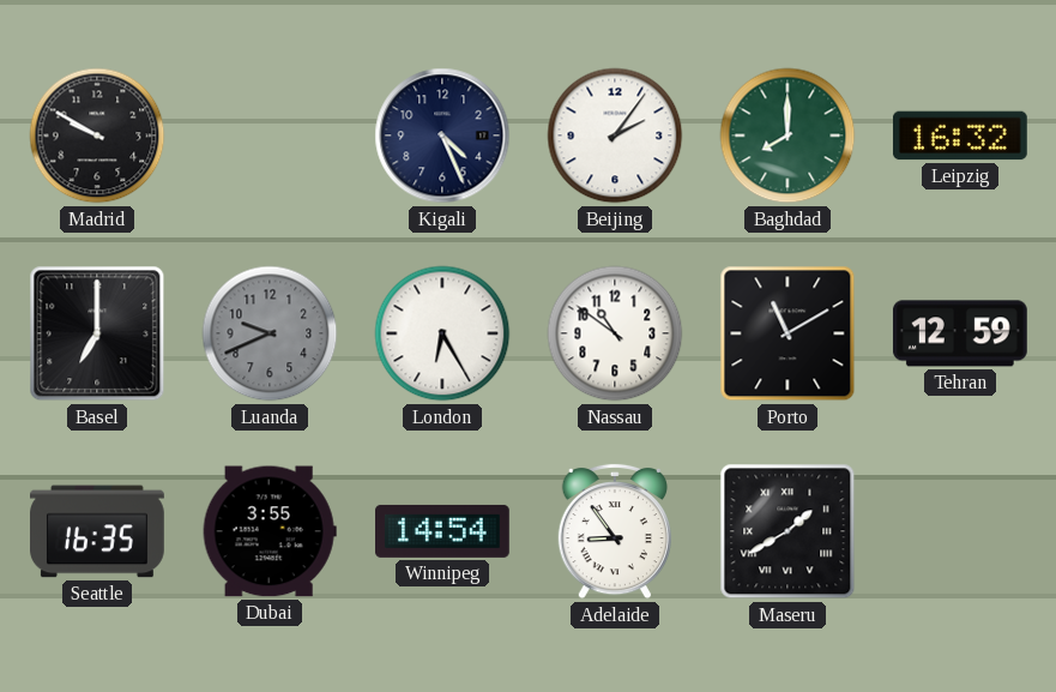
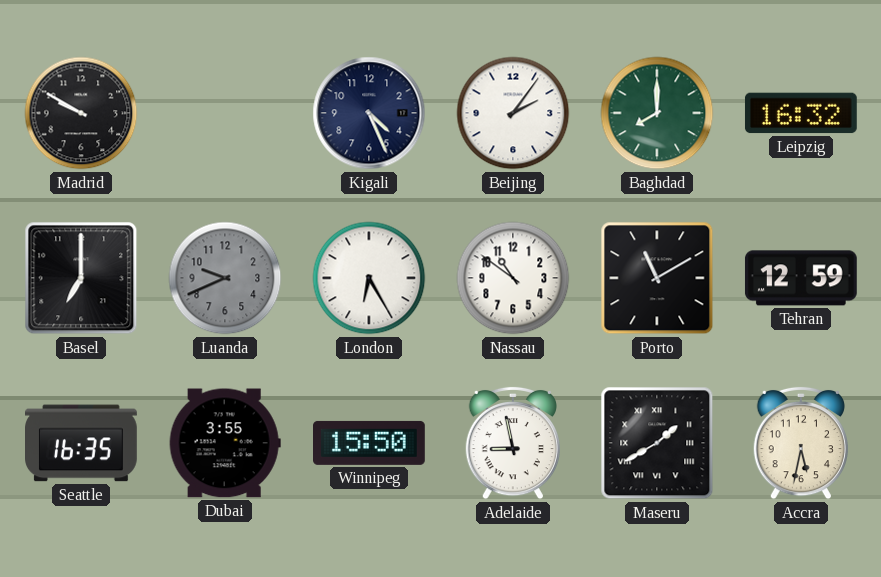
Winnipeg: 14:54 -> 15:50 (370, 443)
Adelaide: 8:54 -> 8:58 (513, 443)
Accra: none -> 5:32 (801, 443)
